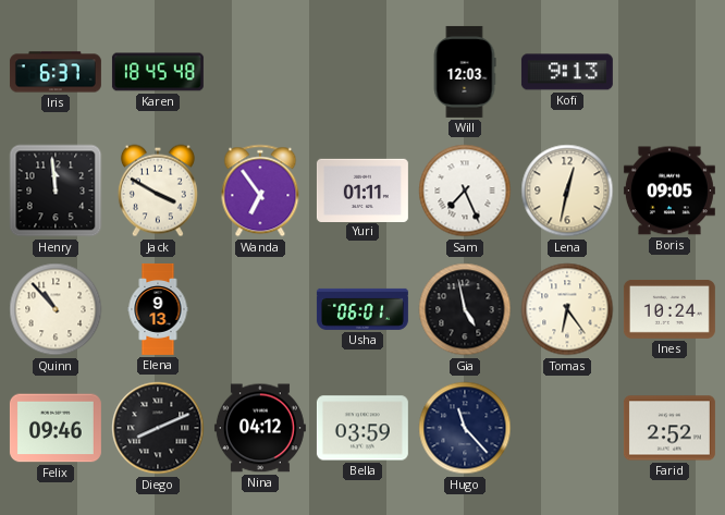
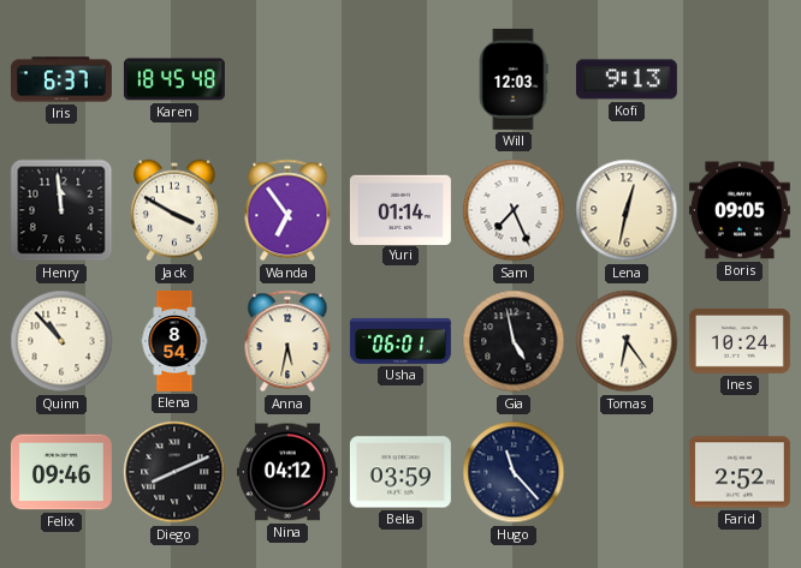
Yuri: 01:11 -> 01:14 (400, 209)
Elena: 9:13 -> 8:54 (174, 341)
Anna: none -> 5:32 (287, 341)
